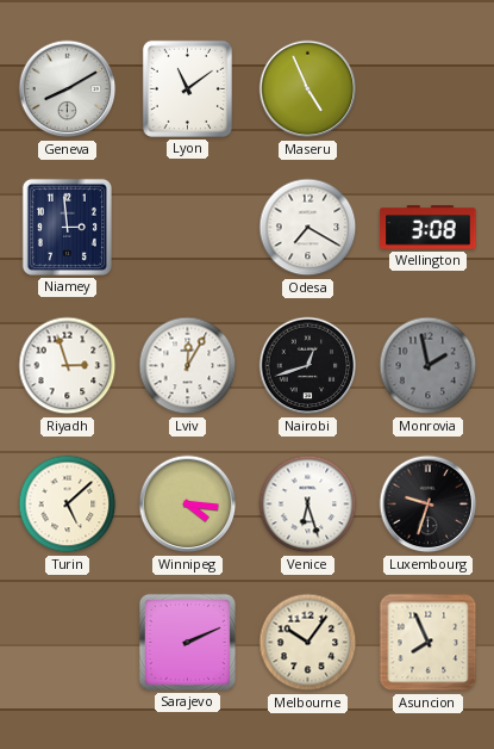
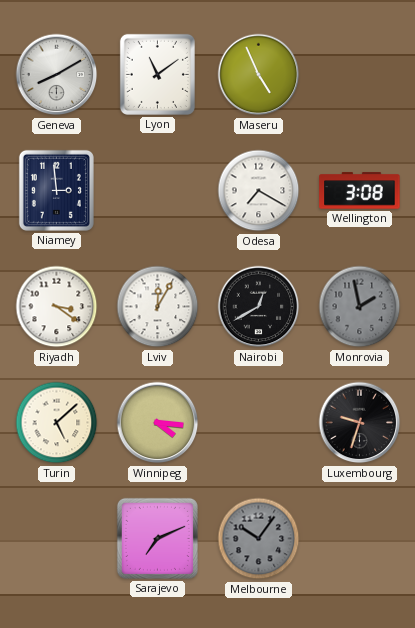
Riyadh: 2:57 -> 3:21 (57, 307)
Nairobi: 12:42 -> 12:40 (259, 307)
Venice: 6:27 -> none (308, 505)
Sarajevo: 2:11 -> 7:11 (157, 538)
Melbourne dial: cream -> grey (259, 539)
Asuncion: 7:56 -> none (429, 643)
